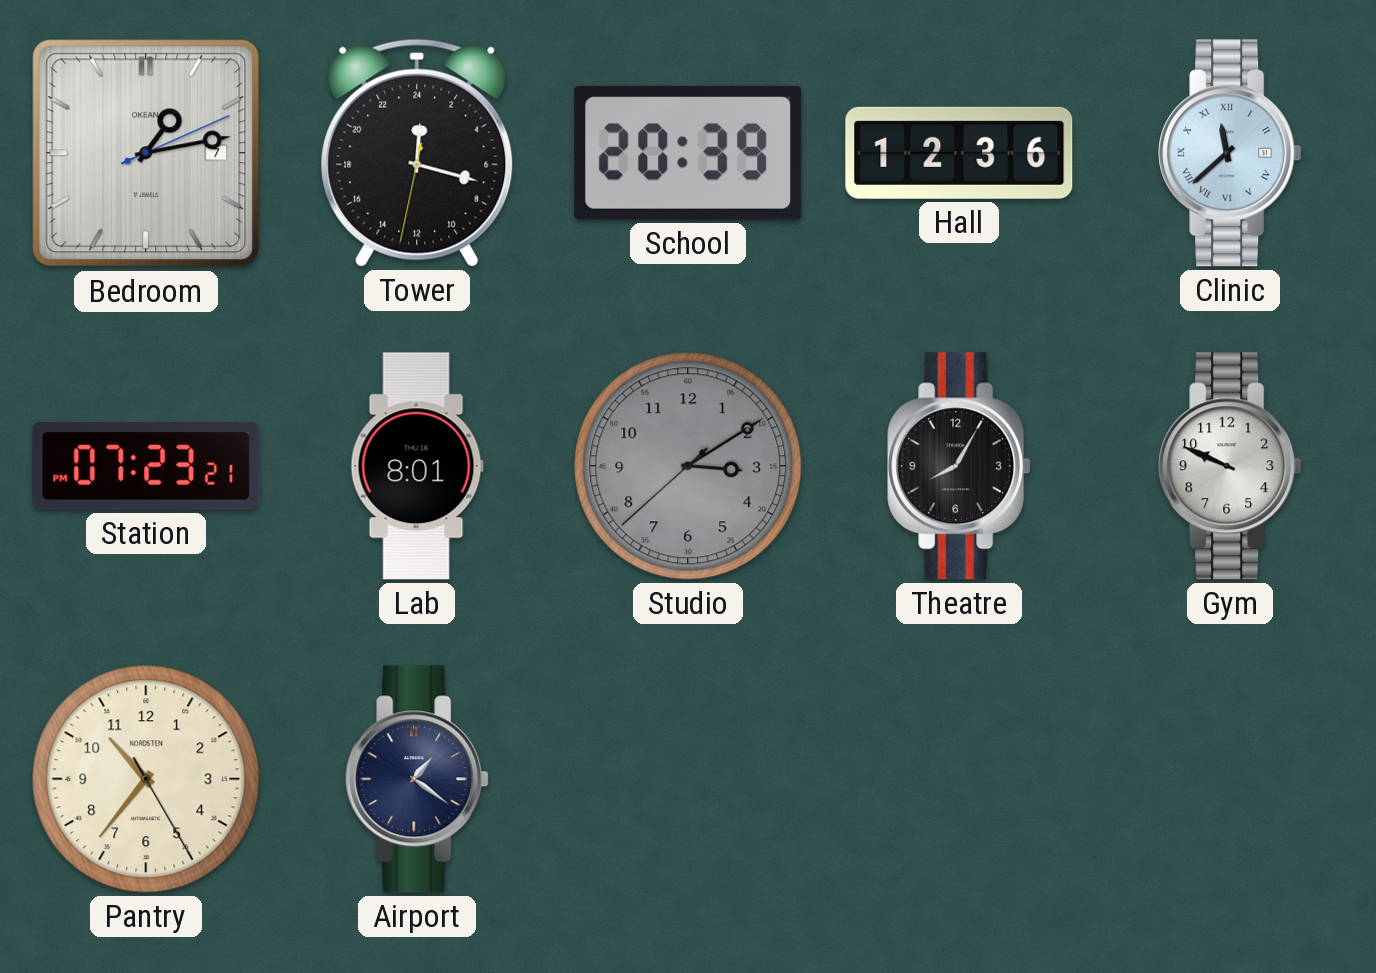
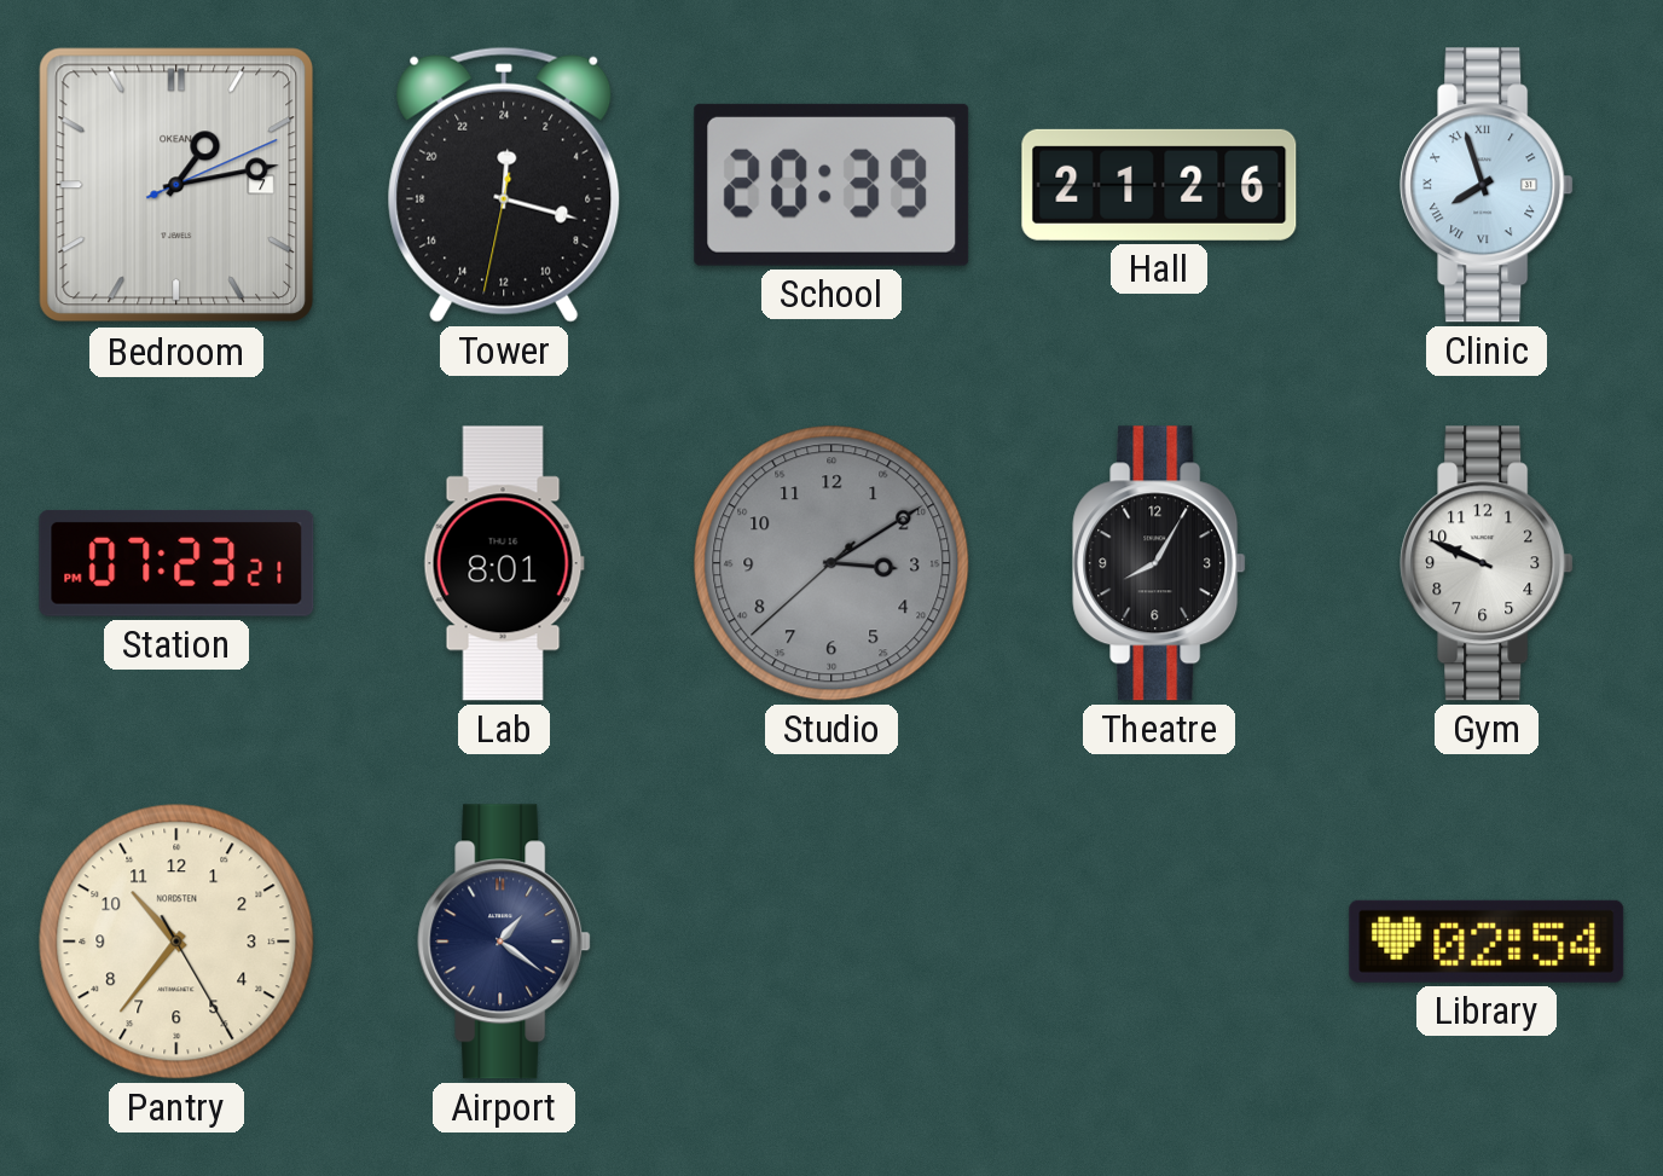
Hall: 12:36 -> 21:26 (1159, 185)
Clinic: 11:38 -> 7:57 (1487, 185)
Library: none -> 02:54 (1487, 942)
